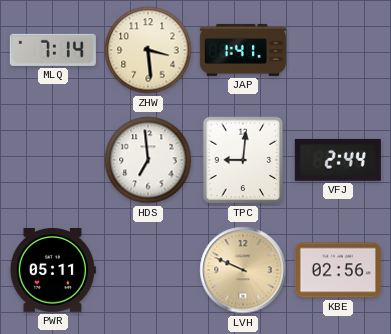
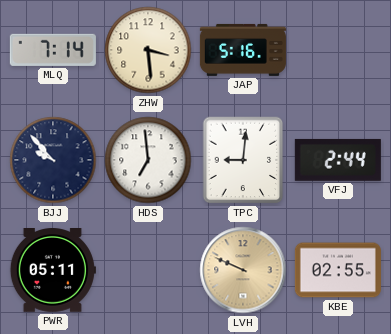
JAP: 1:41 -> 5:16 (243, 50)
BJJ: none -> 9:53 (53, 160)
KBE: 02:56 -> 02:55 (338, 270)
